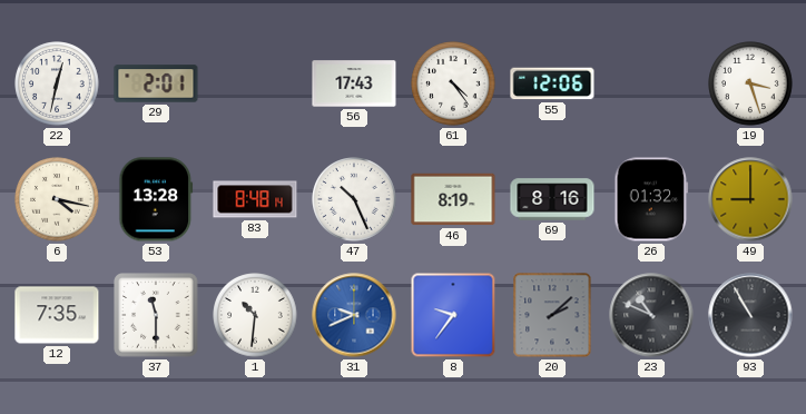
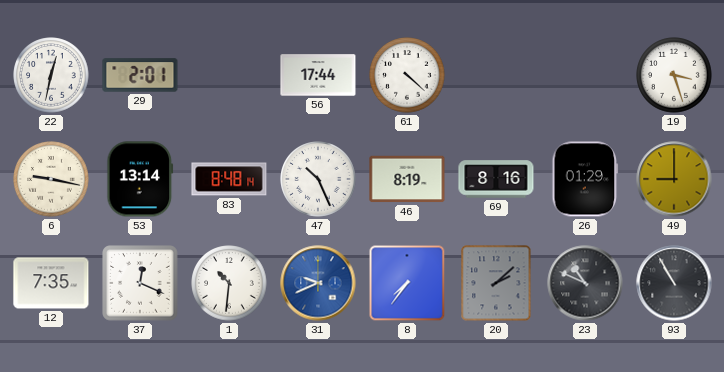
56: 17:43 -> 17:44 (318, 75)
61: 4:24 -> 4:22 (407, 75)
55: 12:06 -> none (552, 83)
6: 4:17 -> 9:17 (51, 179)
53: 13:28 -> 13:14 (140, 179)
26: 01:32 -> 01:29 (585, 179)
37: 11:30 -> 12:19 (140, 283)
8: 9:36 -> 7:36 (407, 283)
